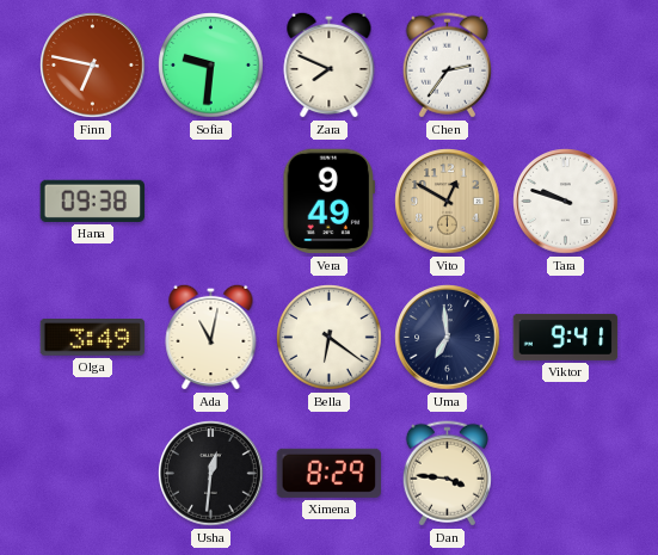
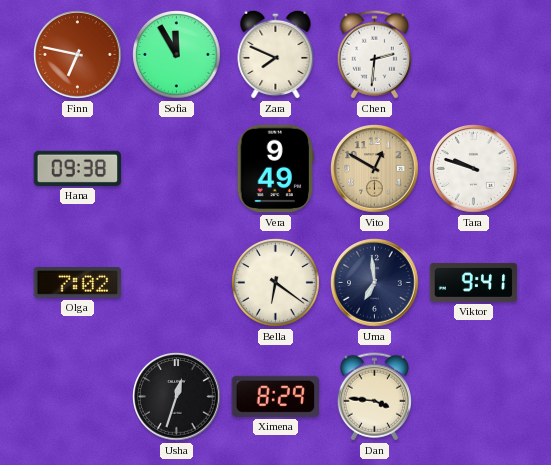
Sofia: 9:31 -> 11:55 (177, 55)
Chen: 2:36 -> 2:31 (374, 55)
Olga: 3:49 -> 7:02 (78, 283)
Ada: 11:02 -> none (211, 337)
Usha: 12:31 -> 12:33 (177, 397)
